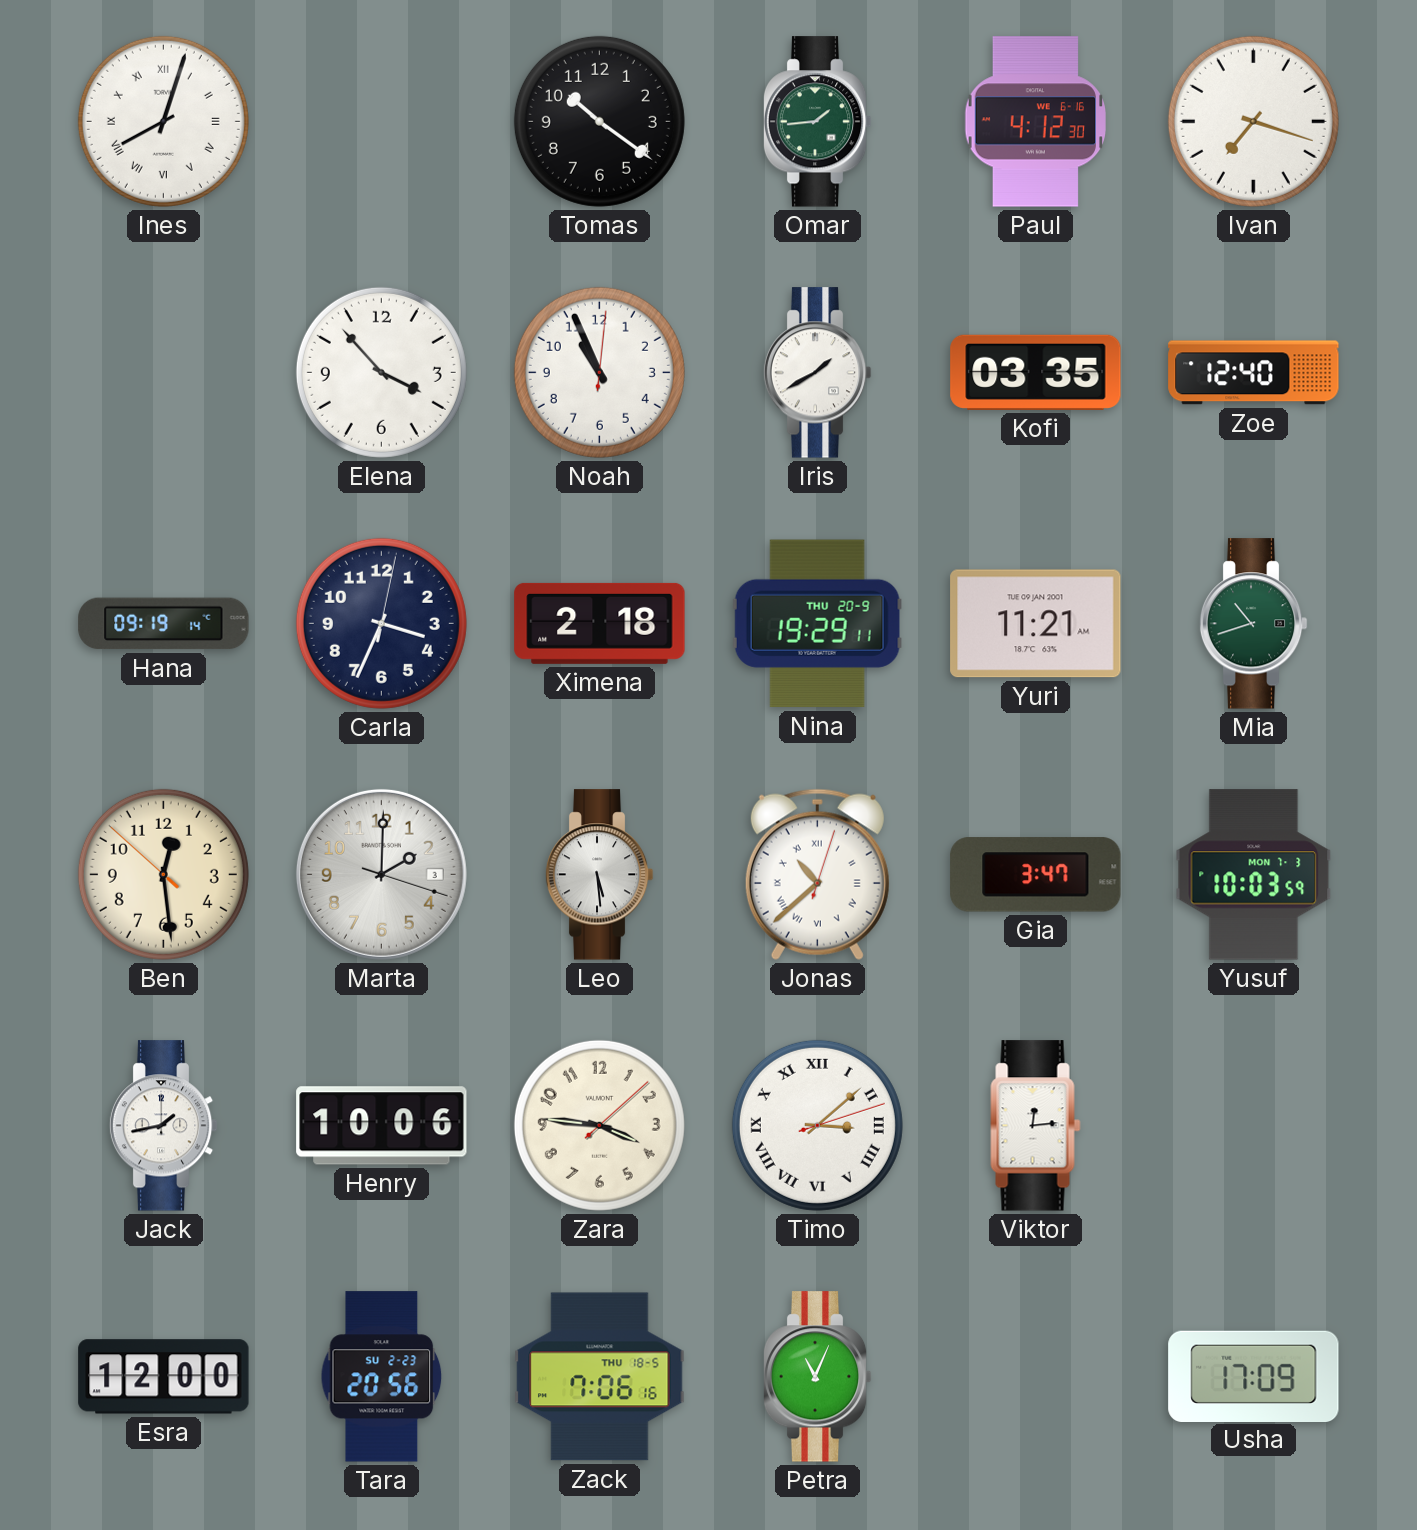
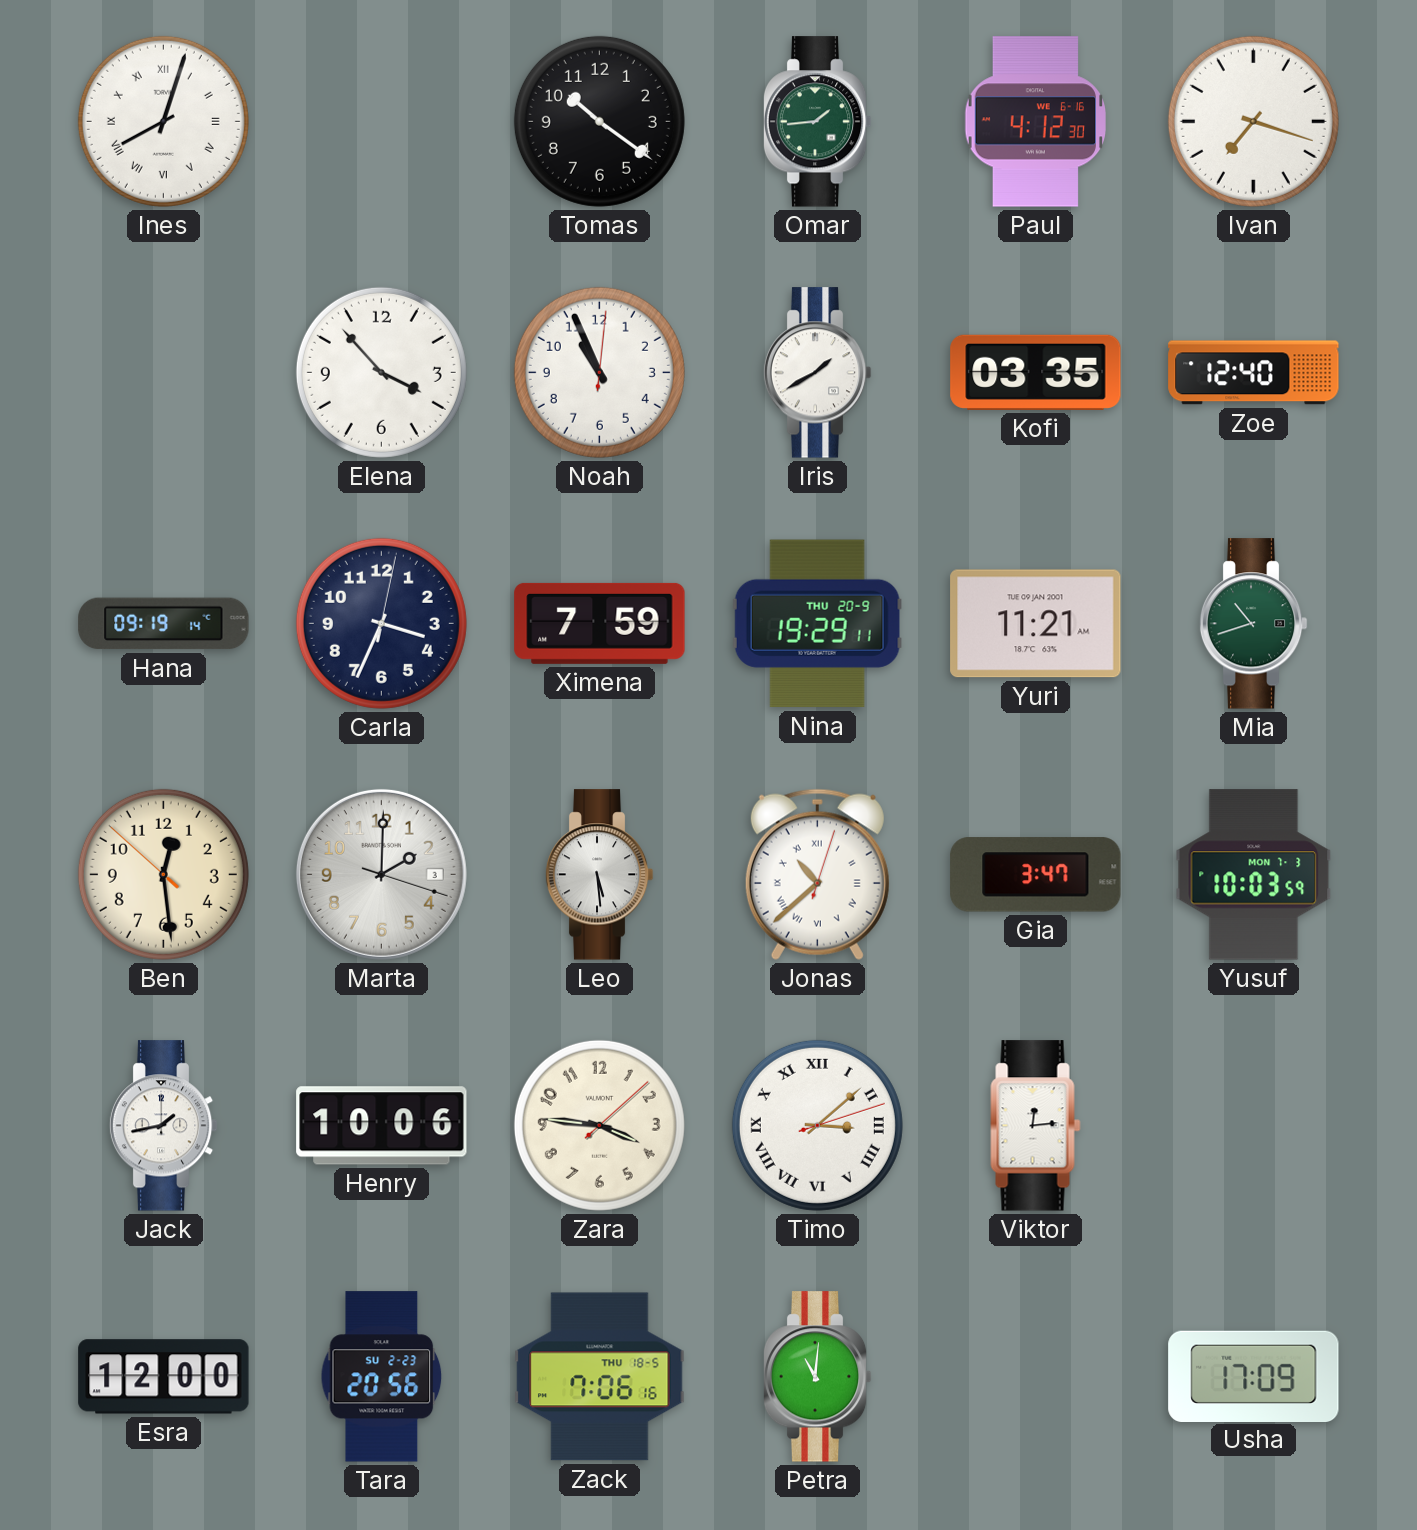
Ximena: 2:18 -> 7:59 (600, 623)
Petra: 11:04 -> 11:01 (817, 1377)
